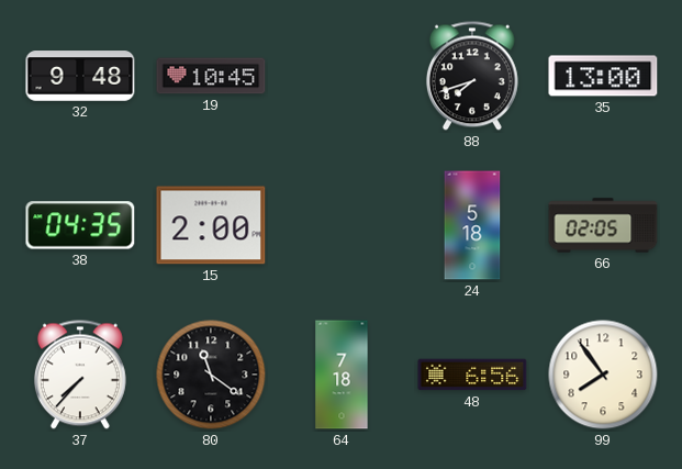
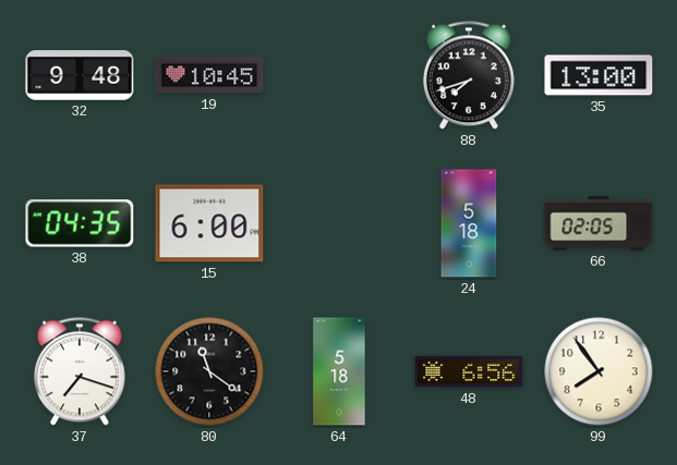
15: 2:00 -> 6:00 (209, 223)
37: 7:37 -> 7:18 (80, 371)
64: 7:18 -> 5:18 (339, 371)
